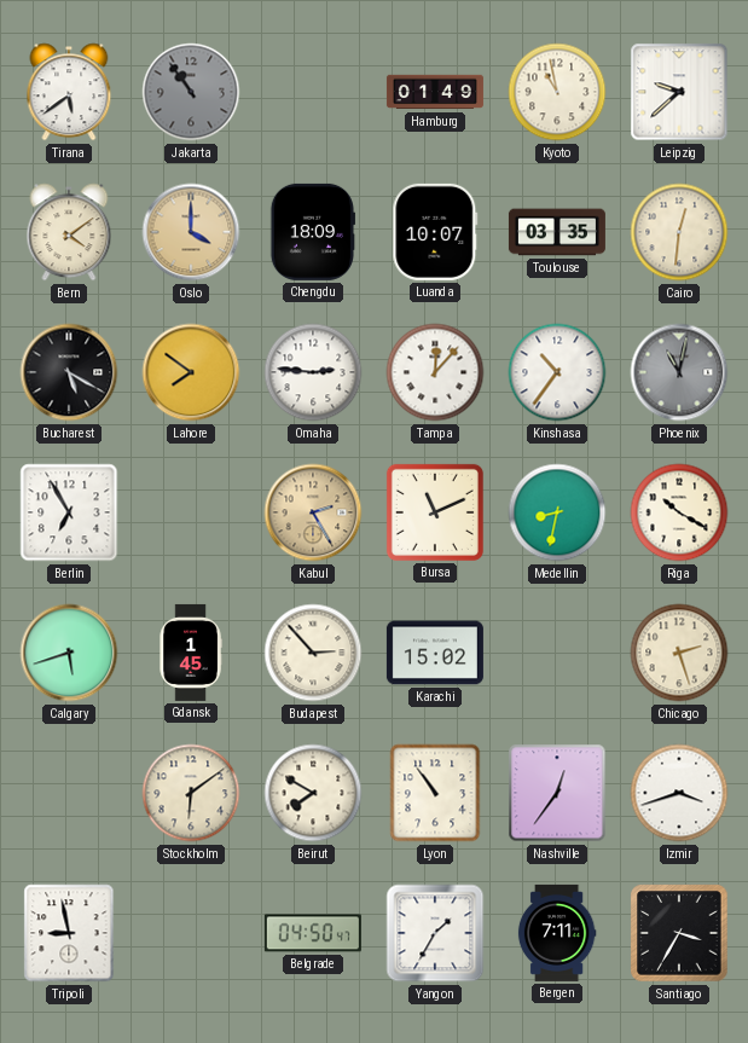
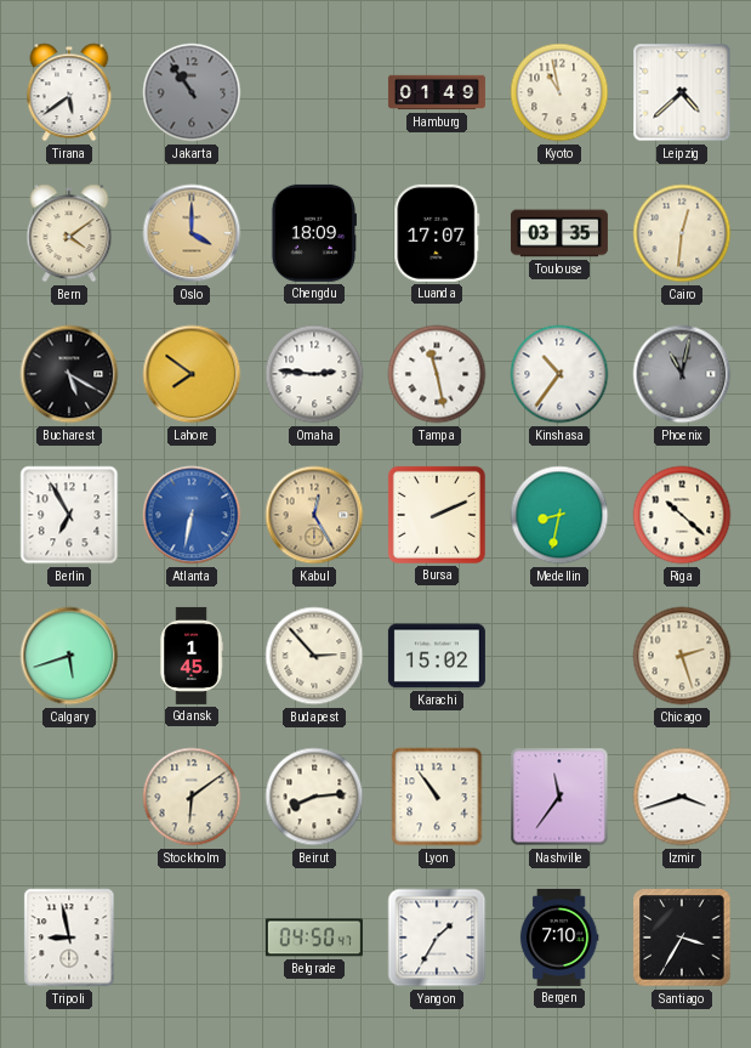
Leipzig: 9:38 -> 4:38 (682, 92)
Luanda: 10:07 -> 17:07 (437, 233)
Tampa: 12:07 -> 11:28 (437, 374)
Atlanta: none -> 6:32 (192, 515)
Kabul: 2:25 -> 12:25 (314, 515)
Bursa: 11:11 -> 2:11 (437, 515)
Riga: 10:20 -> 10:22 (682, 515)
Beirut: 7:50 -> 8:14 (314, 797)
Nashville: 12:36 -> 11:36 (559, 797)
Bergen: 7:11 -> 7:10 (559, 937)
